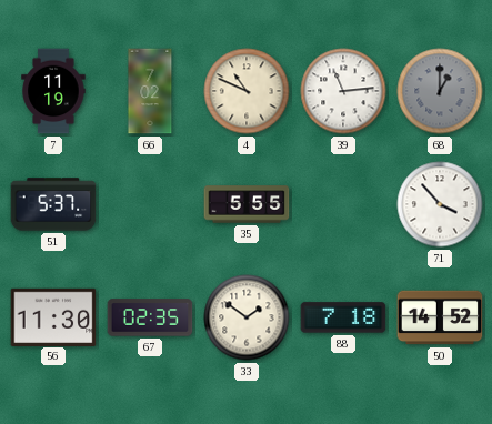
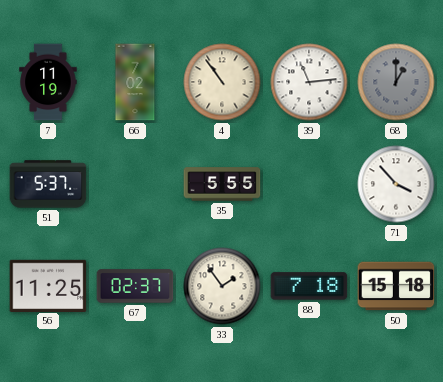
4: 10:49 -> 10:54 (222, 82)
56: 11:30 -> 11:25 (48, 285)
67: 02:35 -> 02:37 (135, 286)
33: 1:51 -> 1:54 (222, 286)
50: 14:52 -> 15:18 (396, 286)
